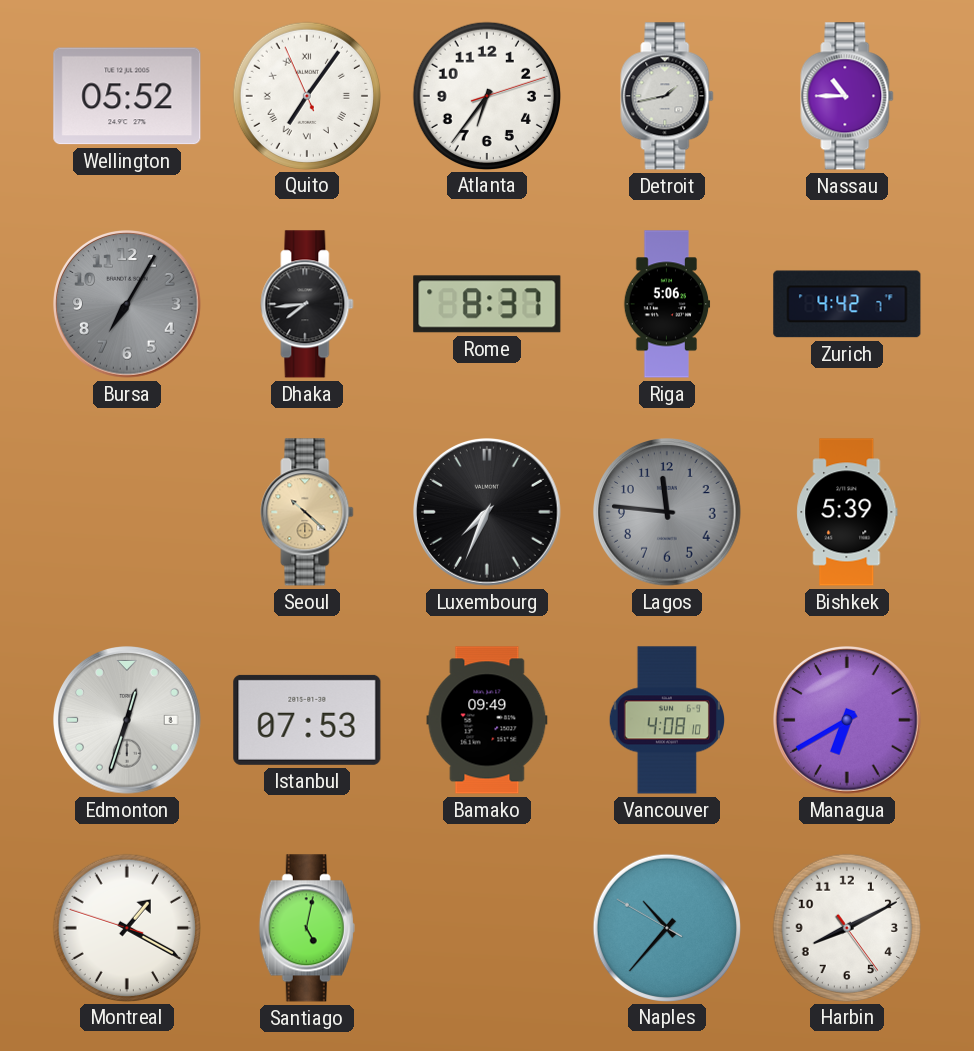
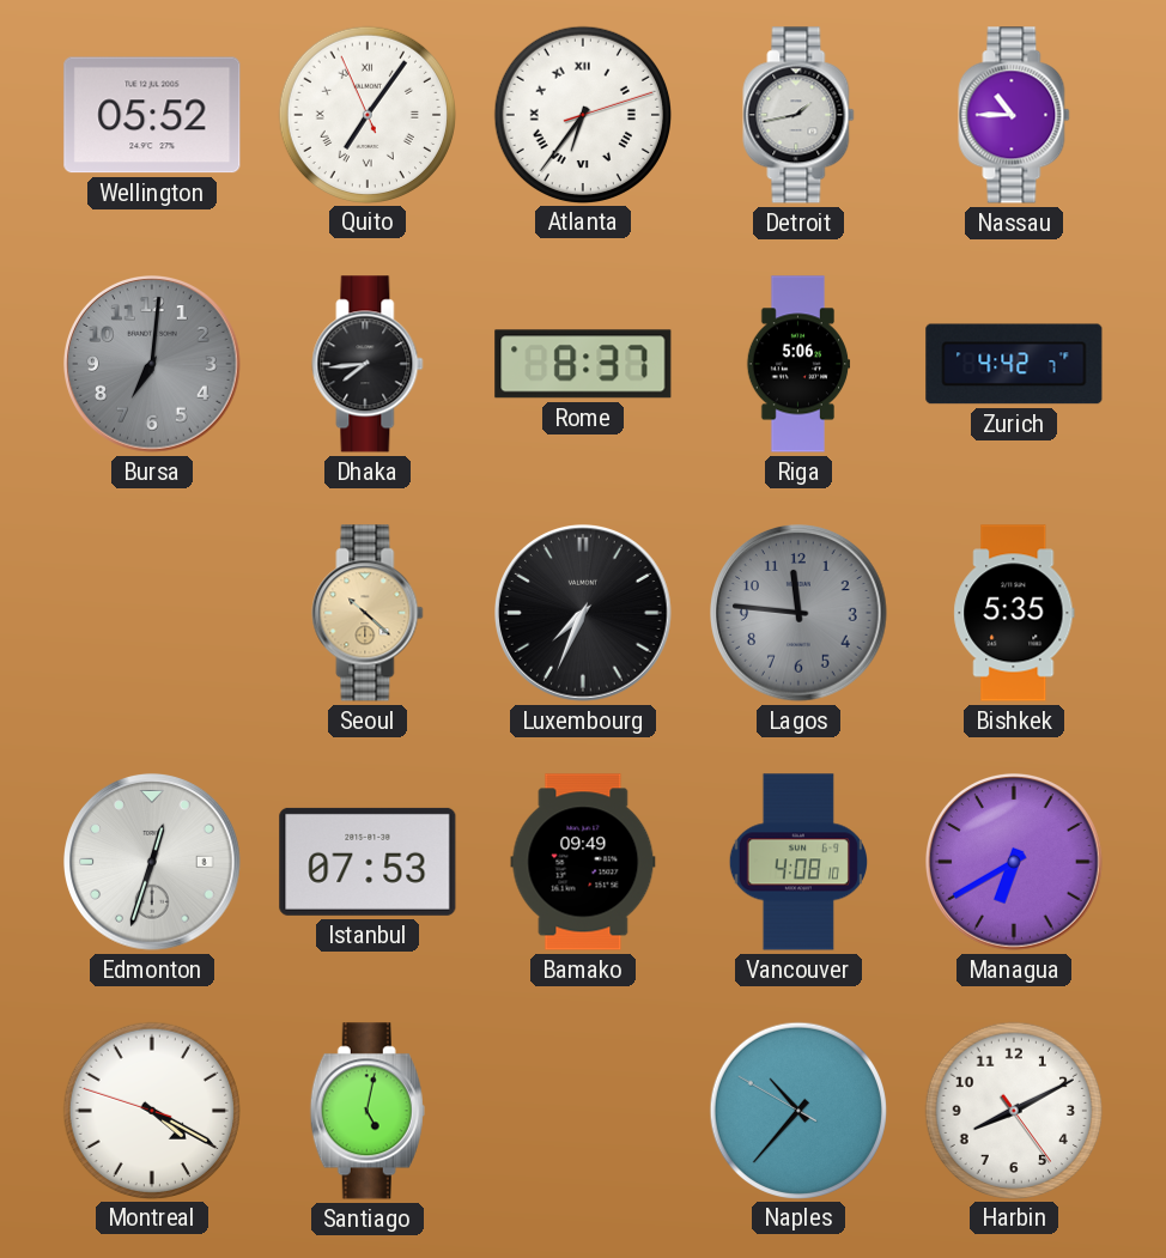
Atlanta numerals: Arabic -> Roman (582, 114)
Bursa: 7:05 -> 7:01 (152, 364)
Bishkek: 5:39 -> 5:35 (1014, 613)
Montreal: 1:19 -> 4:19 (151, 1110)
